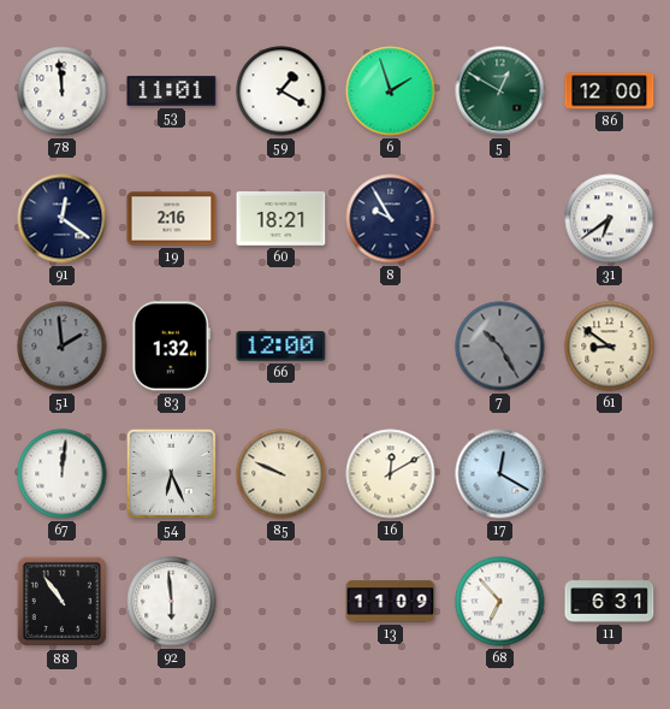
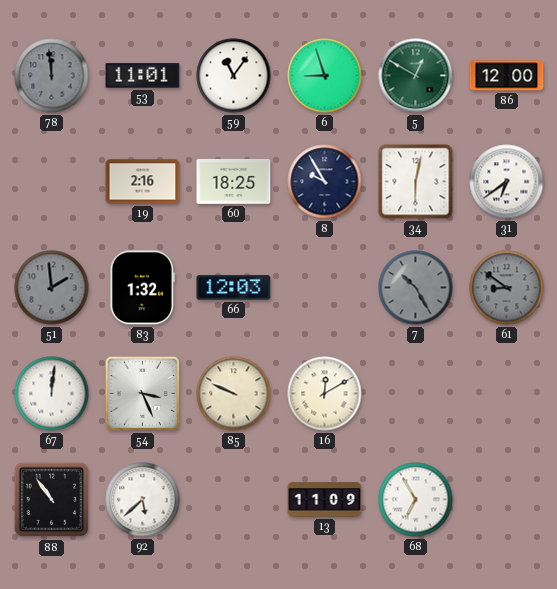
78 dial: white -> grey (52, 76)
59: 1:20 -> 11:06 (234, 76)
6: 1:57 -> 8:57 (325, 76)
91: 12:21 -> none (63, 219)
60: 18:21 -> 18:25 (234, 181)
34: none -> 6:02 (416, 182)
66: 12:00 -> 12:03 (234, 288)
61 dial: cream -> grey (507, 288)
54: 6:26 -> 3:26 (142, 393)
17: 12:20 -> none (500, 474)
92: 5:59 -> 5:38 (143, 500)
68: 6:53 -> 6:55 (416, 500)
11: 6:31 -> none (610, 602)
